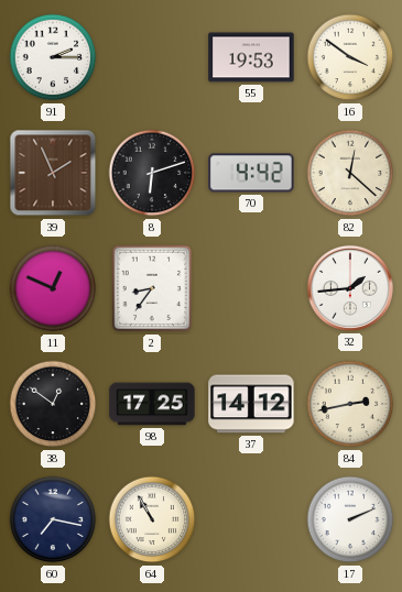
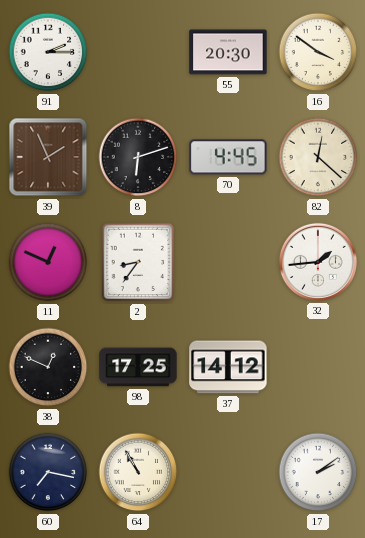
55: 19:53 -> 20:30 (228, 52)
70: 4:42 -> 4:45 (228, 157)
38: 12:51 -> 12:49 (48, 367)
84: 2:43 -> none (350, 404)
17: 2:11 -> 2:09 (318, 472)
